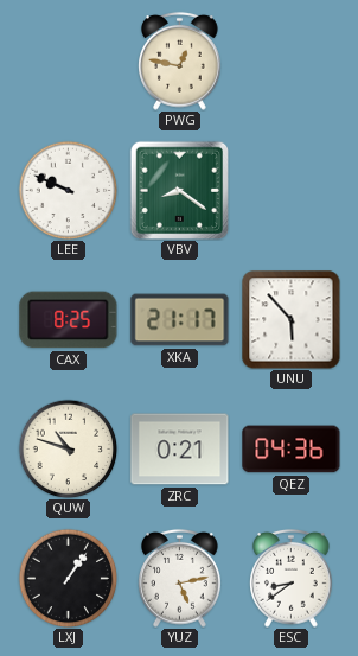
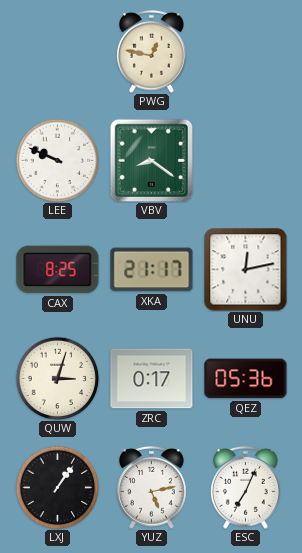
UNU: 5:53 -> 12:13 (246, 270)
QUW: 10:48 -> 3:03 (57, 378)
ZRC: 0:21 -> 0:17 (152, 379)
QEZ: 04:36 -> 05:36 (246, 379)
ESC: 8:39 -> 7:04 (246, 487)
